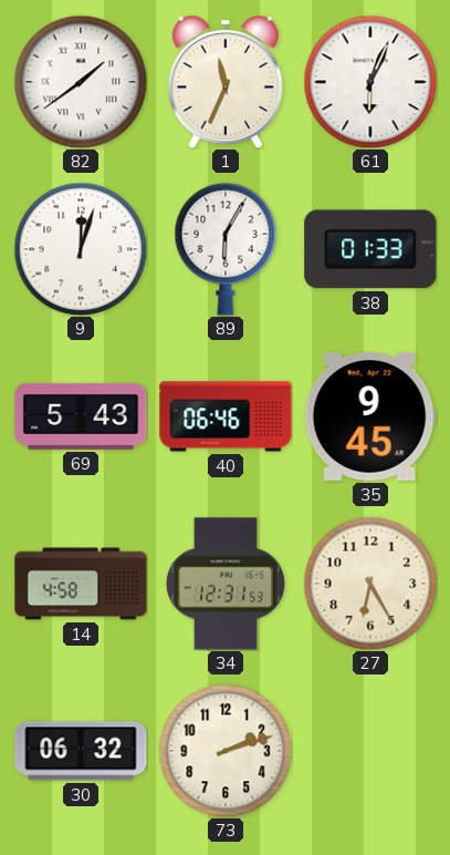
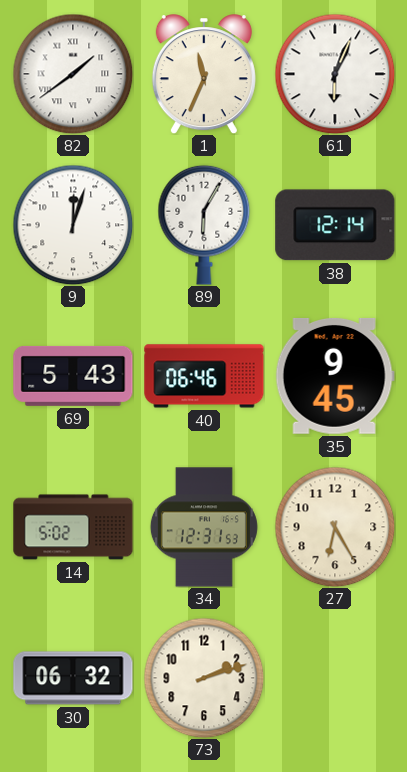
38: 01:33 -> 12:14 (335, 225)
14: 4:58 -> 5:02 (73, 527)
